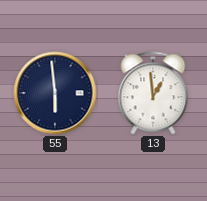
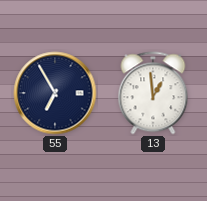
55: 5:59 -> 6:55 (55, 93)
